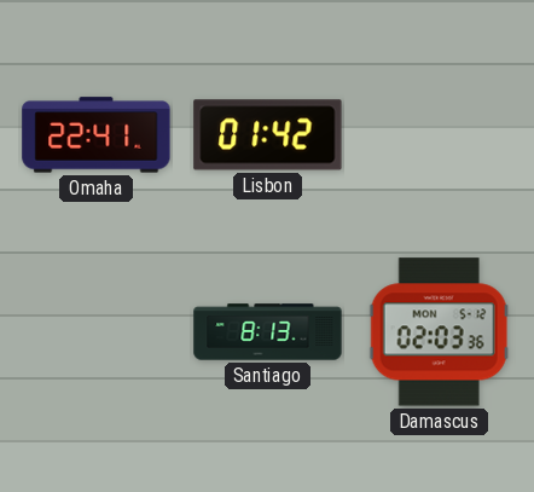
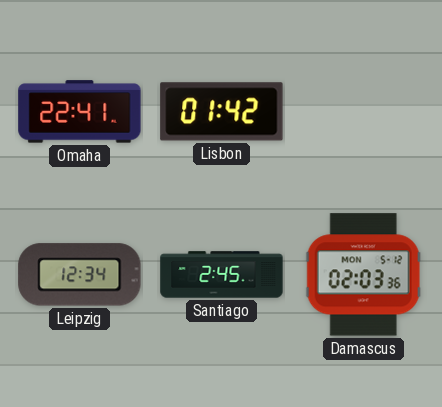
Leipzig: none -> 12:34 (80, 275)
Santiago: 8:13 -> 2:45 (222, 275)
